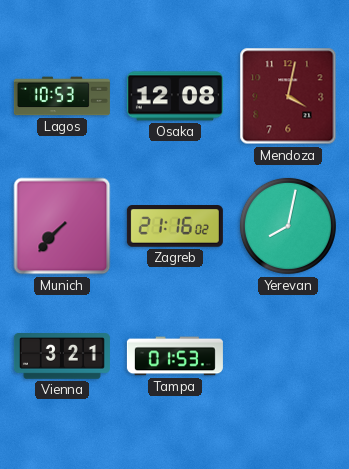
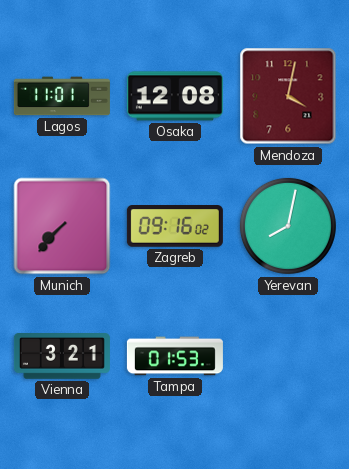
Lagos: 10:53 -> 11:01 (62, 96)
Zagreb: 21:16 -> 09:16 (175, 226)
